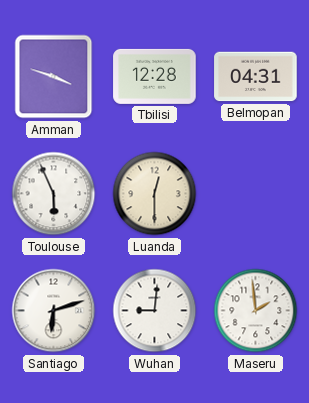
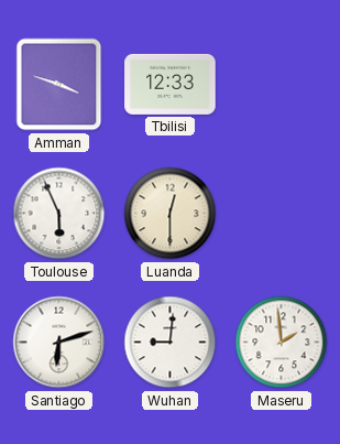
Tbilisi: 12:28 -> 12:33 (171, 84)
Belmopan: 04:31 -> none (256, 77)
